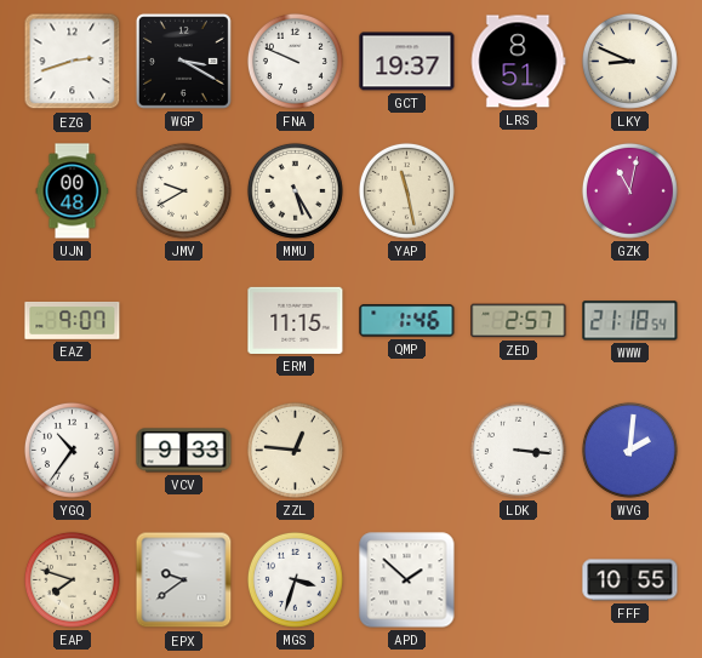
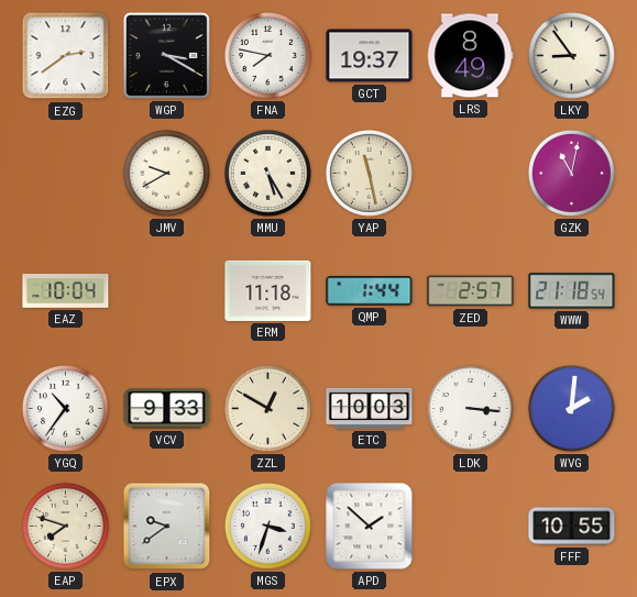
EZG: 2:42 -> 2:39 (66, 56)
FNA: 9:49 -> 7:47 (267, 55)
LRS: 8:51 -> 8:49 (470, 56)
LKY: 8:49 -> 8:54 (571, 55)
UJN: 00:48 -> none (73, 191)
EAZ: 9:07 -> 10:04 (66, 291)
ERM: 11:15 -> 11:18 (268, 290)
QMP: 1:46 -> 1:44 (370, 291)
ZZL: 12:46 -> 12:50 (267, 408)
ETC: none -> 10:03 (370, 408)
